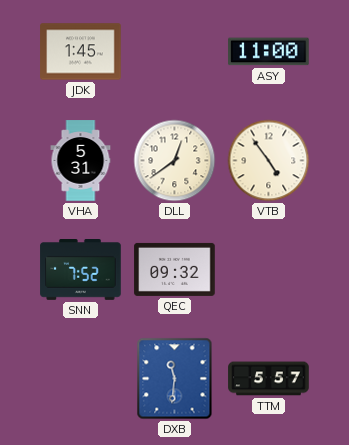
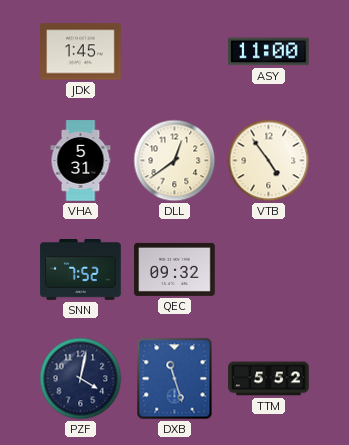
PZF: none -> 4:02 (81, 379)
DXB: 11:31 -> 11:27 (175, 379)
TTM: 5:57 -> 5:52 (269, 379)
